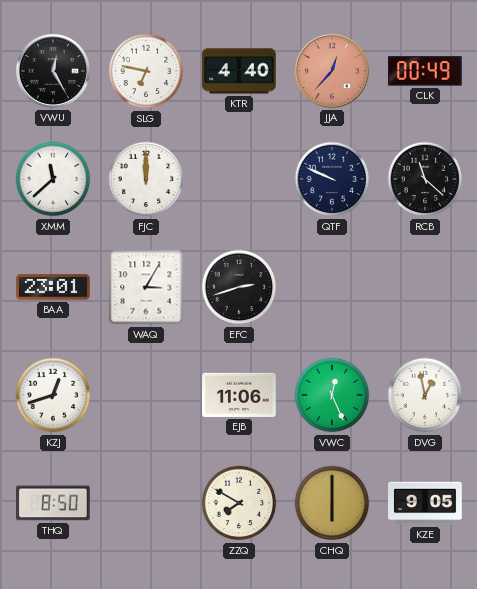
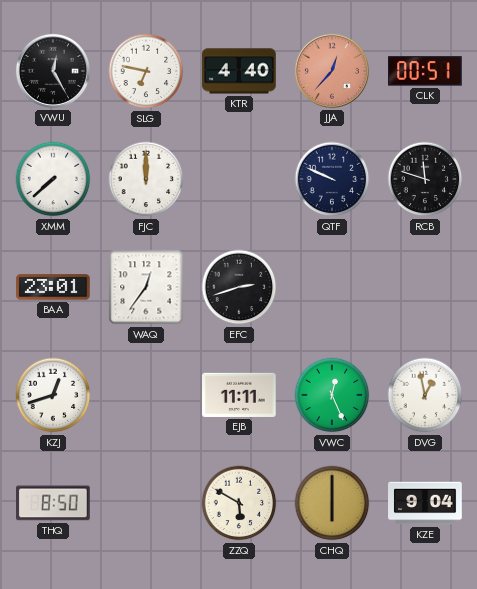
CLK: 00:49 -> 00:51 (425, 71)
XMM: 11:38 -> 7:38 (53, 179)
RCB: 11:22 -> 11:48 (425, 179)
WAQ: 3:05 -> 12:36 (146, 287)
EJB: 11:06 -> 11:11 (239, 395)
ZZQ: 7:50 -> 5:50 (239, 503)
KZE: 9:05 -> 9:04 (425, 503)
